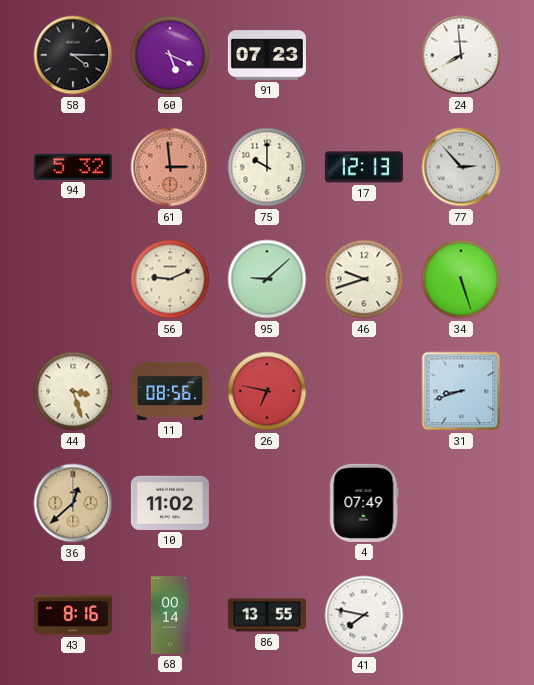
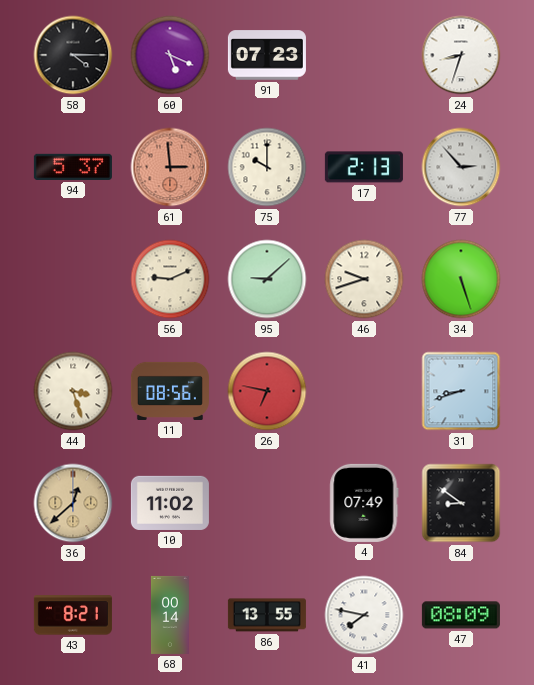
24: 7:59 -> 8:33 (461, 55)
94: 5:32 -> 5:37 (73, 167)
17: 12:13 -> 2:13 (364, 167)
84: none -> 8:51 (461, 503)
43: 8:16 -> 8:21 (73, 615)
47: none -> 08:09 (461, 615)
